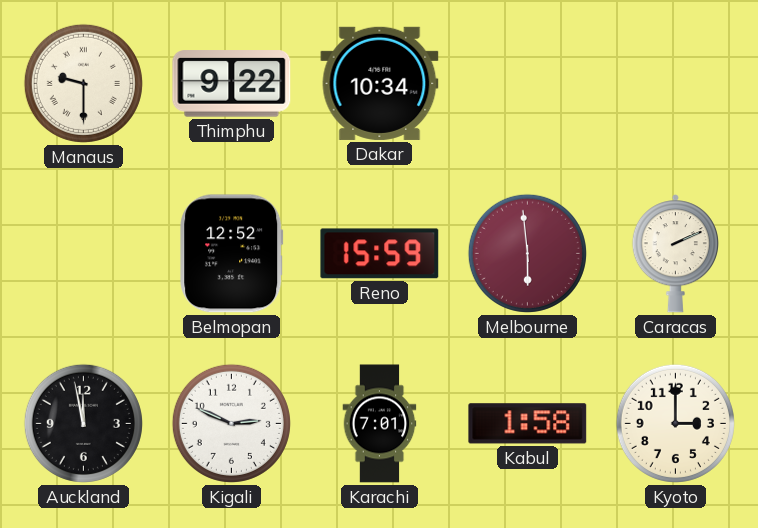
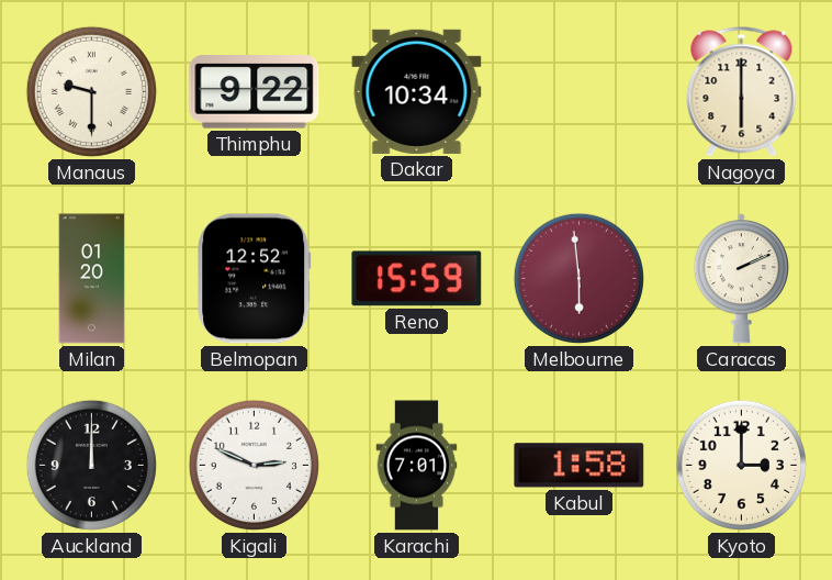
Nagoya: none -> 6:00 (742, 92)
Milan: none -> 01:20 (92, 279)
Auckland: 11:58 -> 12:00 (91, 465)
